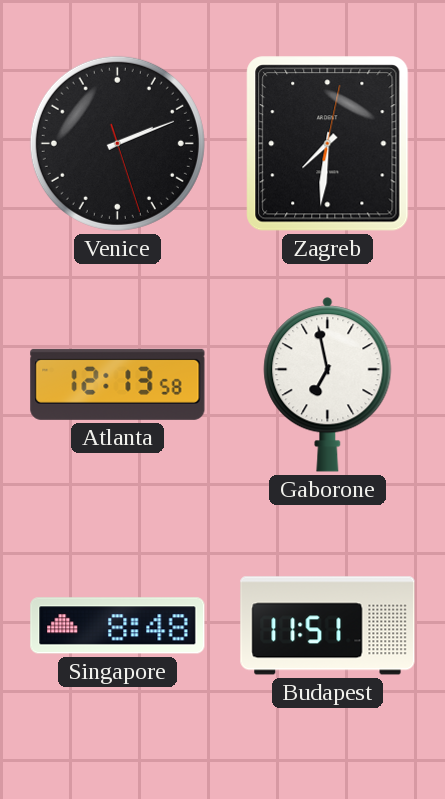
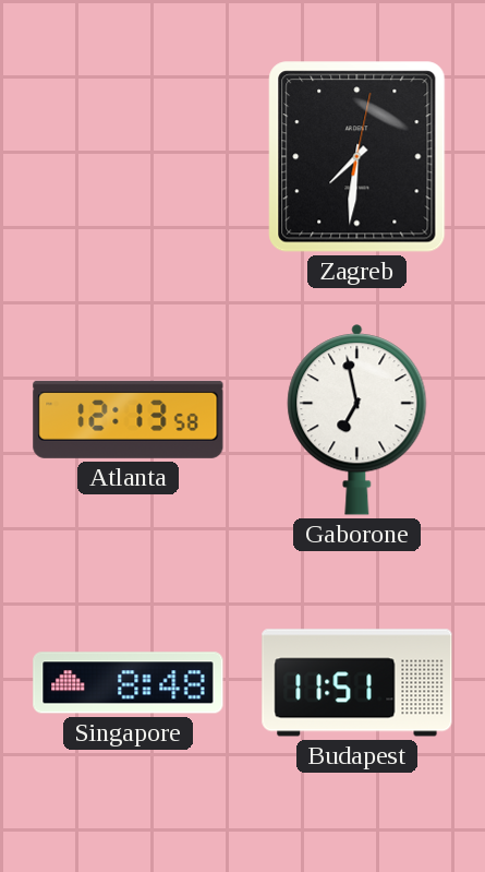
Venice: 2:11 -> none (117, 143)
